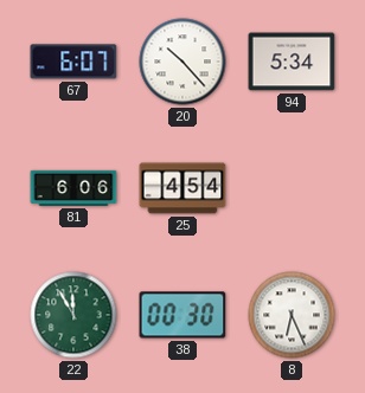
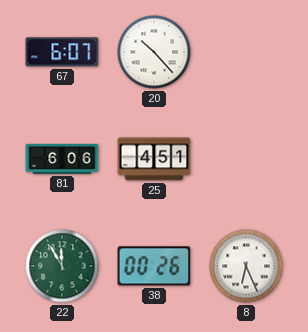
94: 5:34 -> none (292, 62)
25: 4:54 -> 4:51 (154, 159)
38: 00:30 -> 00:26 (154, 266)
